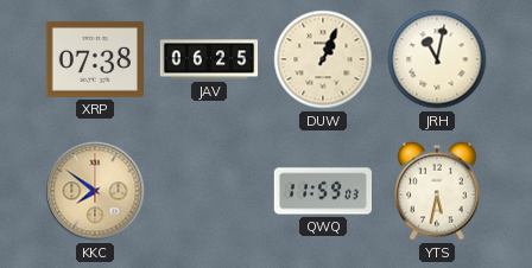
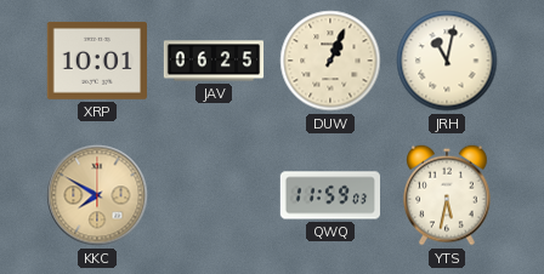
XRP: 07:38 -> 10:01 (96, 61)
KKC: 7:51 -> 7:50 (97, 195)
